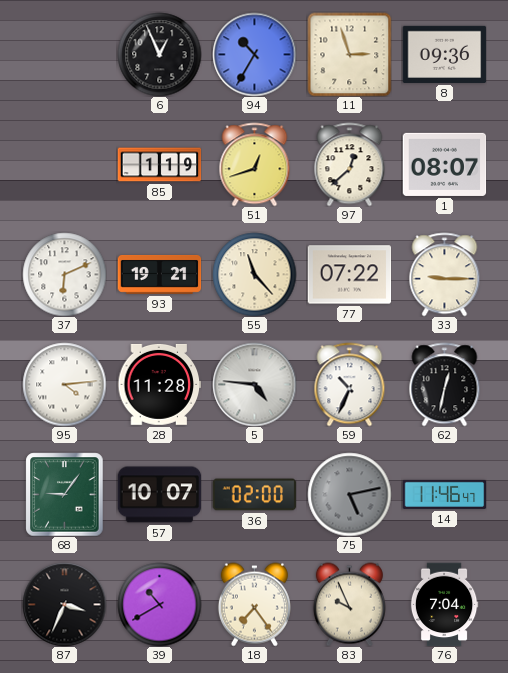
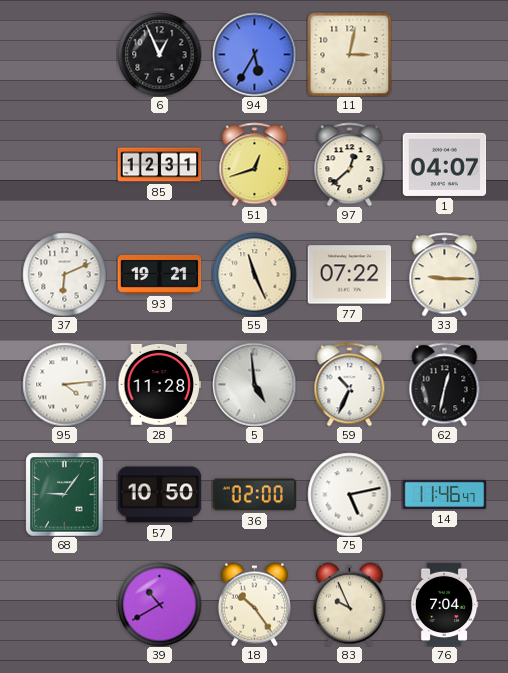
94: 10:35 -> 5:35 (254, 54)
11: 2:57 -> 3:02 (349, 54)
8: 09:36 -> none (444, 54)
85: 1:19 -> 12:31 (159, 165)
1: 08:07 -> 04:07 (444, 164)
55: 11:23 -> 11:26 (254, 274)
5: 4:46 -> 4:59 (254, 384)
57: 10:07 -> 10:50 (159, 495)
75 dial: grey -> white (349, 494)
87: 3:34 -> none (64, 604)
18: 7:24 -> 10:24 (254, 604)
